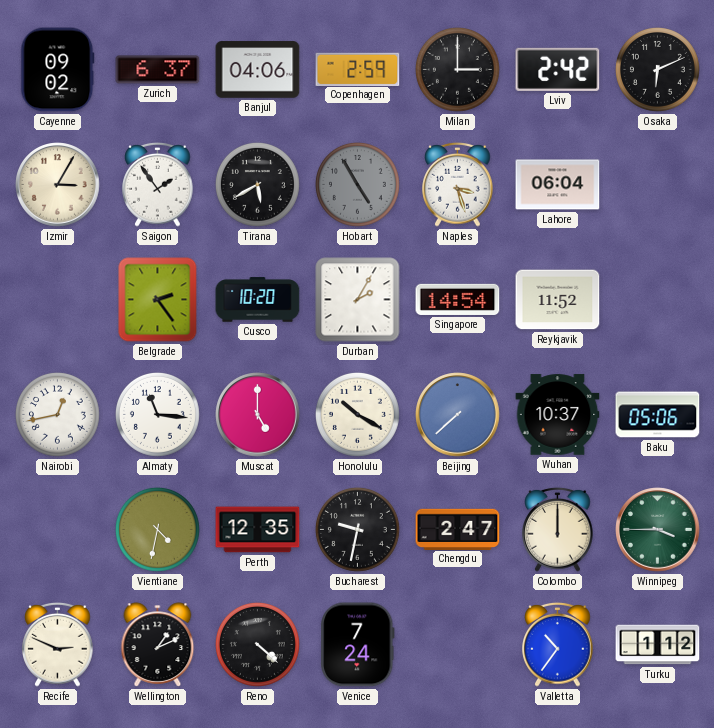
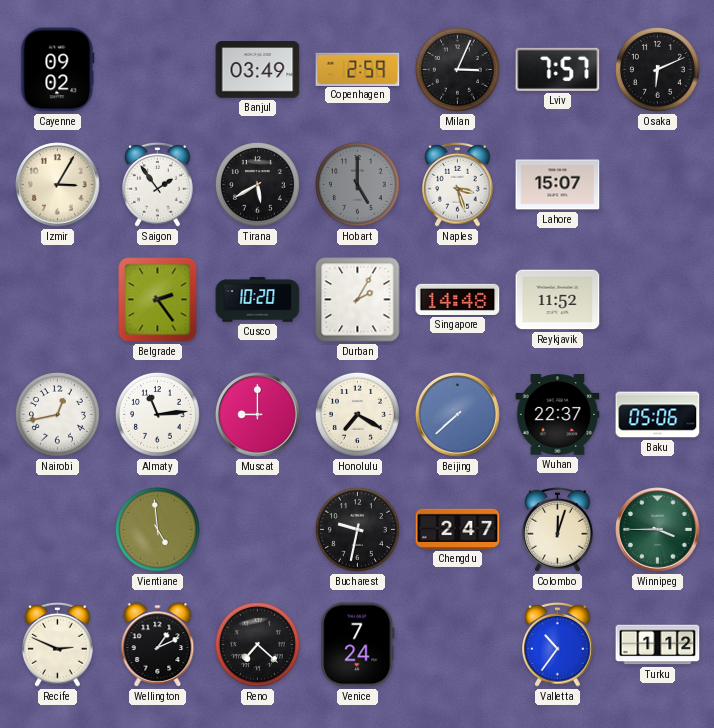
Zurich: 6:37 -> none (158, 70)
Banjul: 04:06 -> 03:49 (258, 70)
Milan: 3:00 -> 3:04 (457, 69)
Lviv: 2:42 -> 7:57 (558, 69)
Hobart: 4:55 -> 5:00 (357, 184)
Lahore: 06:04 -> 15:07 (558, 185)
Singapore: 14:54 -> 14:48 (458, 299)
Almaty: 11:16 -> 11:14 (157, 414)
Muscat: 5:00 -> 9:00 (258, 415)
Honolulu: 10:20 -> 7:20 (357, 414)
Wuhan: 10:37 -> 22:37 (558, 415)
Vientiane: 4:32 -> 4:59 (157, 529)
Perth: 12:35 -> none (258, 530)
Colombo: 12:00 -> 12:03 (558, 530)
Reno: 4:22 -> 7:22 (257, 644)
